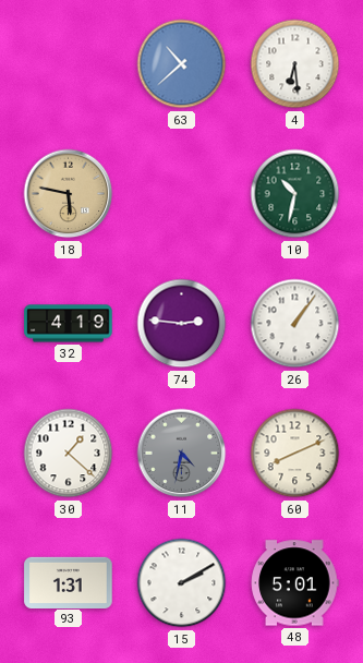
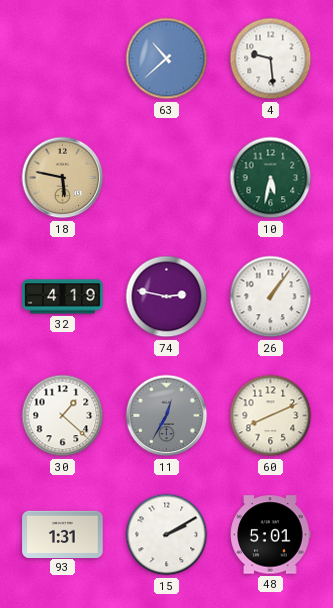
4: 6:29 -> 9:29 (271, 59)
10: 10:32 -> 5:32 (271, 178)
74: 2:46 -> 2:47 (167, 297)
11: 4:32 -> 12:35 (167, 416)
